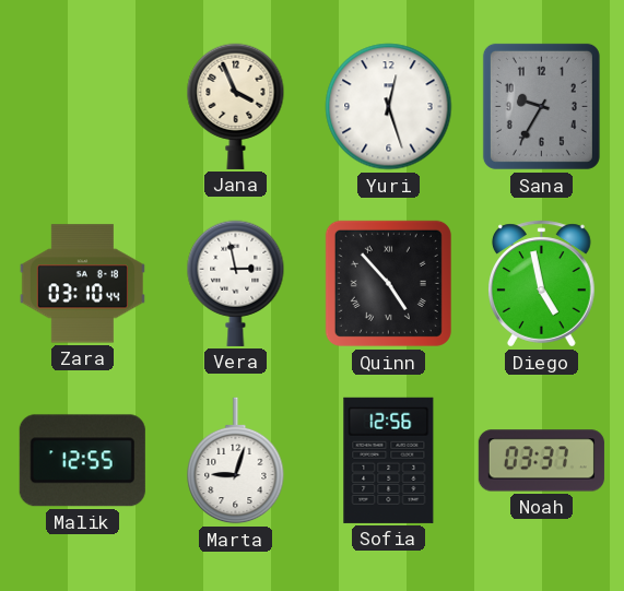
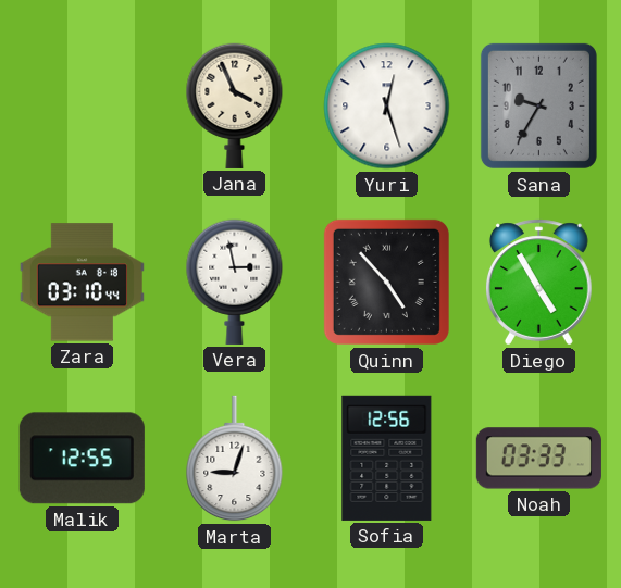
Diego: 4:58 -> 4:55 (539, 283)
Noah: 03:37 -> 03:33 (538, 459)
